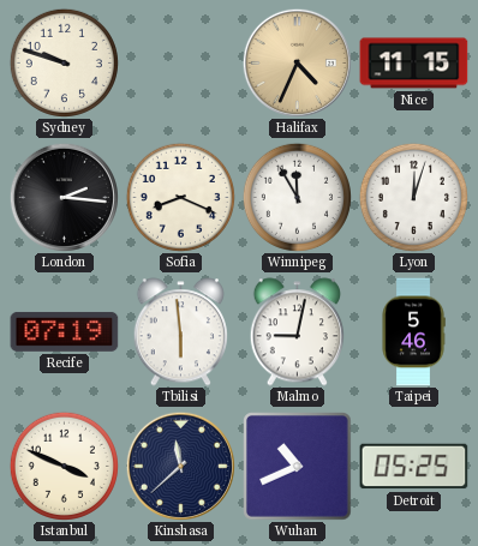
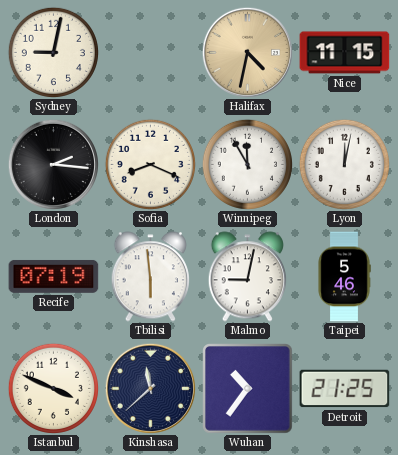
Sydney: 9:48 -> 9:02 (53, 52)
Halifax: 4:34 -> 4:32 (247, 52)
Lyon: 12:03 -> 12:02 (344, 164)
Wuhan: 10:41 -> 10:36 (248, 389)
Detroit: 05:25 -> 21:25 (345, 389)
